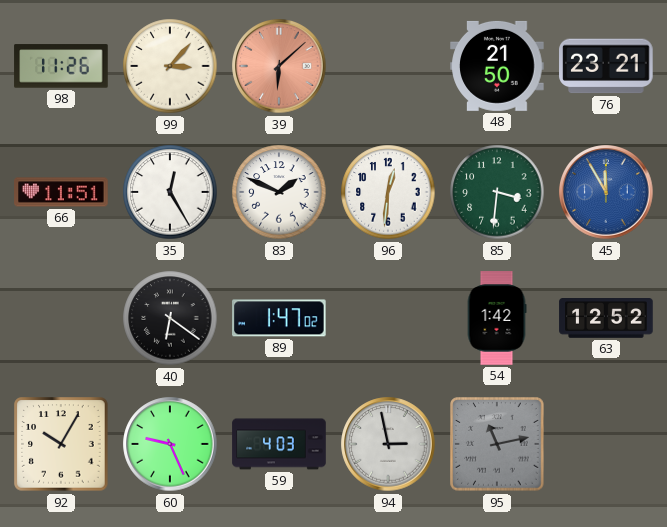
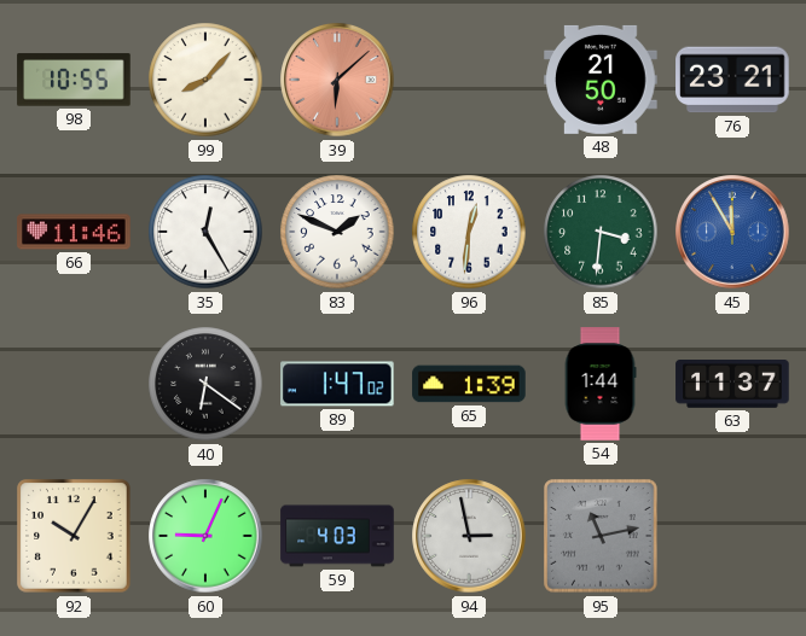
98: 11:26 -> 10:55 (74, 80)
99: 3:07 -> 8:07 (205, 80)
66: 11:51 -> 11:46 (74, 232)
65: none -> 1:39 (469, 384)
54: 1:42 -> 1:44 (601, 384)
63: 12:52 -> 11:37 (732, 385)
60: 9:26 -> 9:04 (205, 536)
